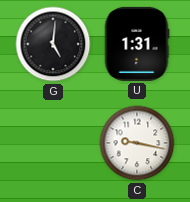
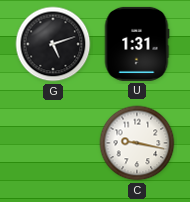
G: 5:01 -> 5:12 (53, 44)
